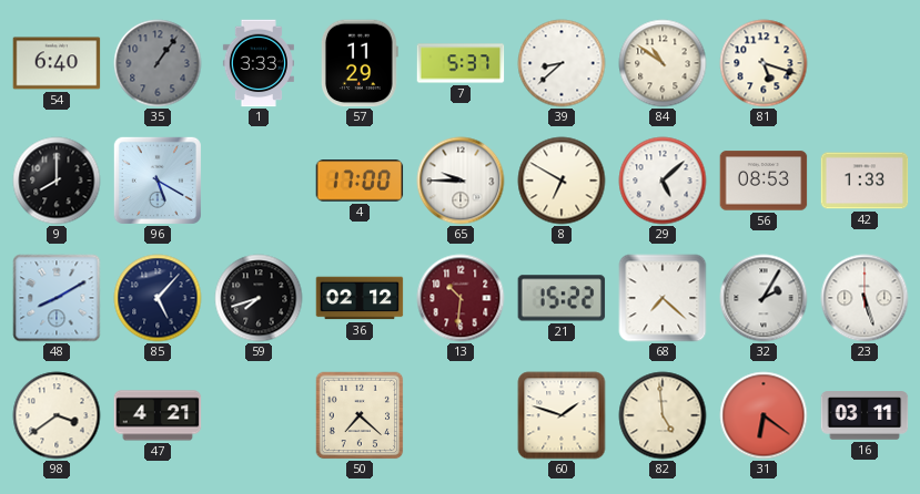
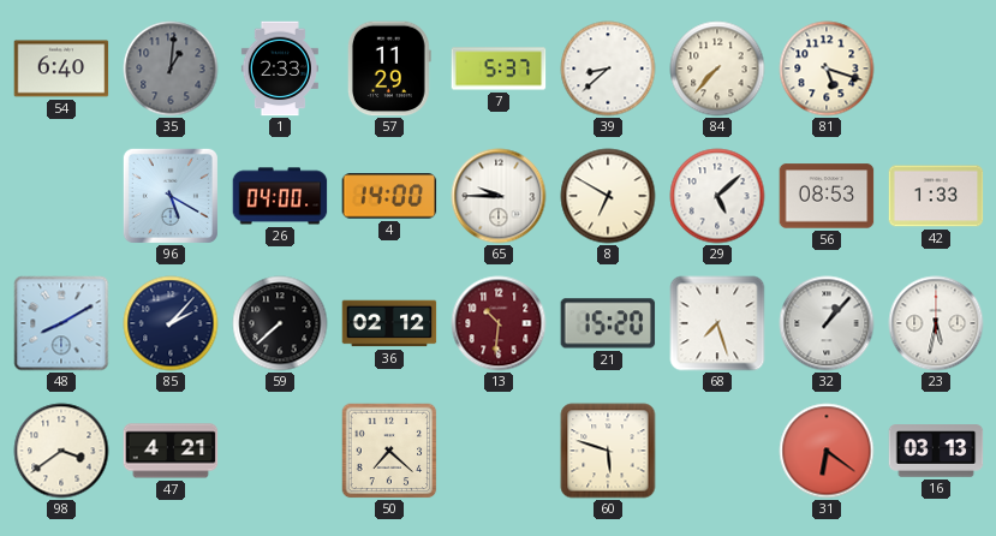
35: 1:06 -> 1:01 (171, 69)
1: 3:33 -> 2:33 (280, 69)
84: 10:51 -> 7:37 (717, 69)
9: 8:00 -> none (57, 181)
26: none -> 04:00 (280, 196)
4: 17:00 -> 14:00 (389, 196)
85: 5:07 -> 2:07 (171, 323)
59: 7:42 -> 7:38 (280, 323)
21: 15:22 -> 15:20 (608, 323)
68: 7:22 -> 7:27 (717, 323)
32: 2:05 -> 1:07 (827, 323)
23: 5:27 -> 5:32 (936, 323)
60: 1:48 -> 5:48 (608, 451)
82: 4:59 -> none (663, 415)
16: 03:11 -> 03:13 (936, 451)
